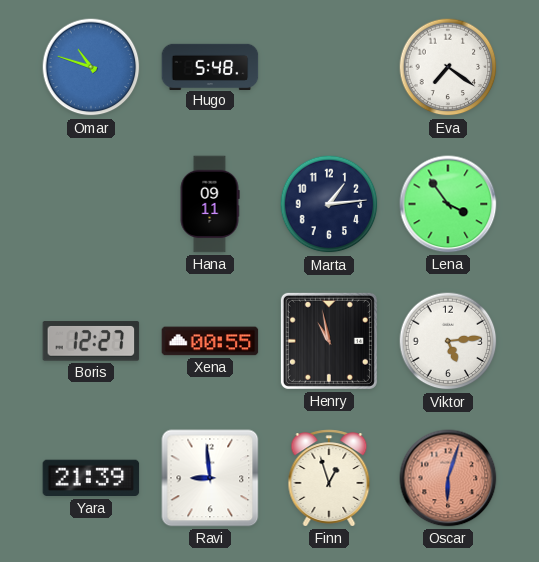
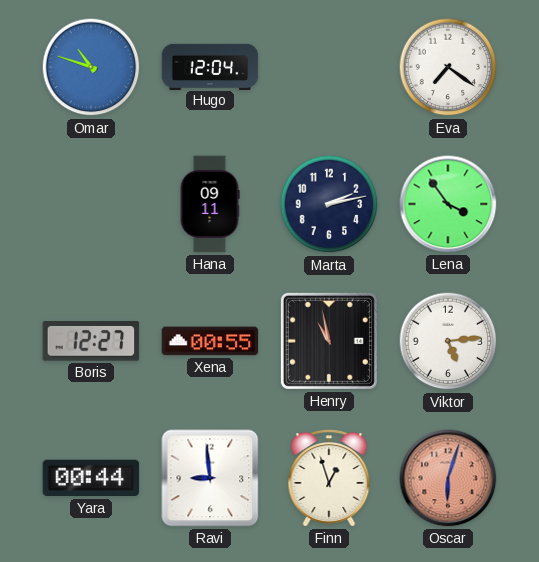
Hugo: 5:48 -> 12:04 (210, 66)
Marta: 1:14 -> 2:13 (329, 204)
Yara: 21:39 -> 00:44 (91, 478)
